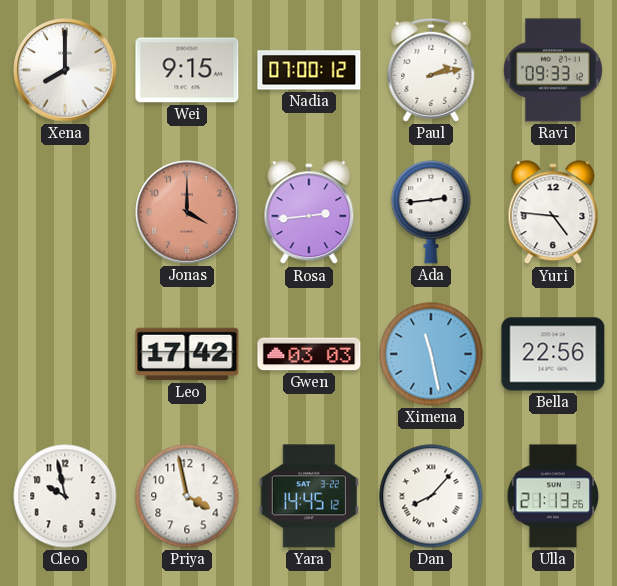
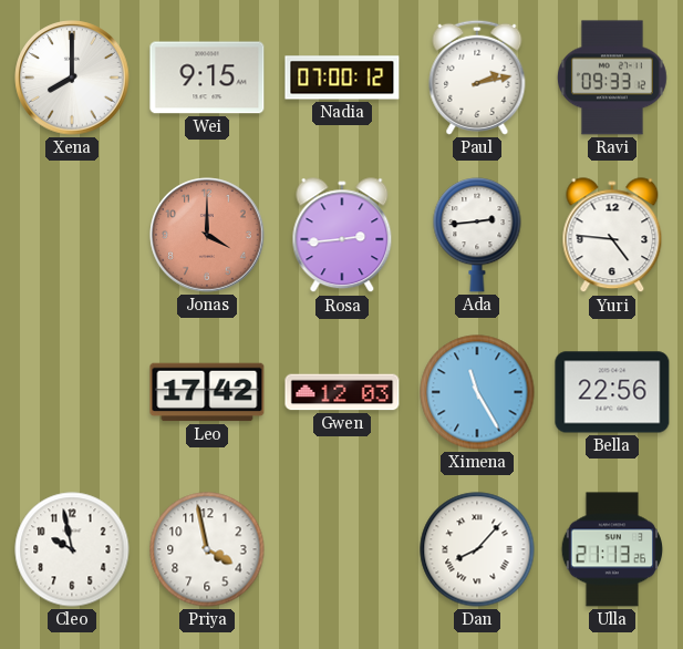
Gwen: 03:03 -> 12:03 (342, 392)
Ximena: 11:28 -> 11:25 (477, 392)
Yara: 14:45 -> none (309, 496)
